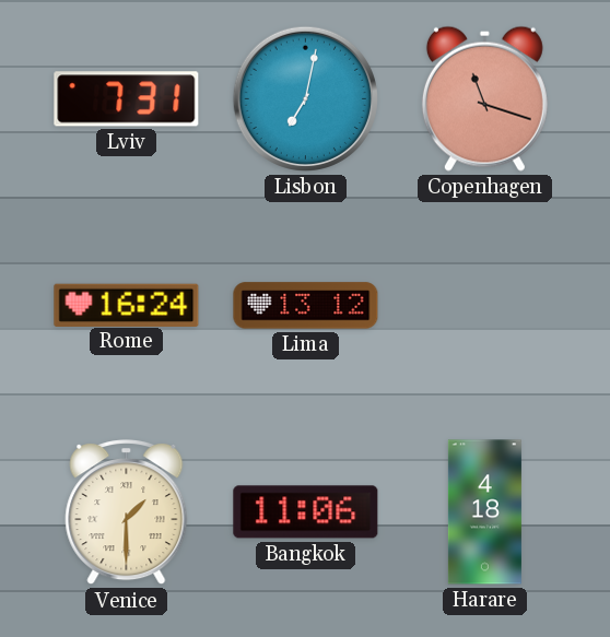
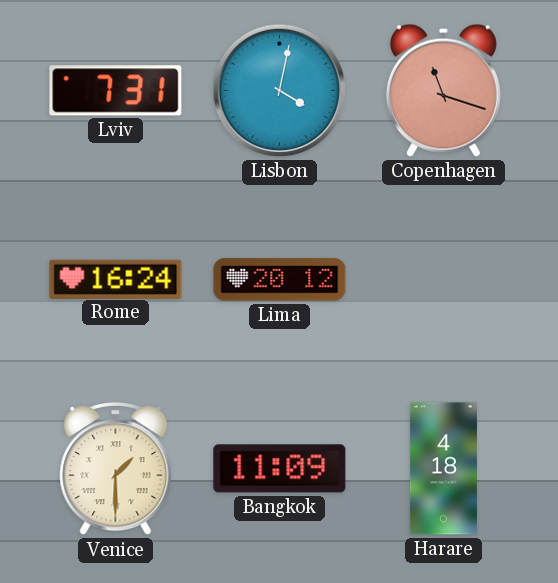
Lisbon: 7:02 -> 4:02 (279, 90)
Lima: 13:12 -> 20:12 (280, 280)
Bangkok: 11:06 -> 11:09 (280, 469)
